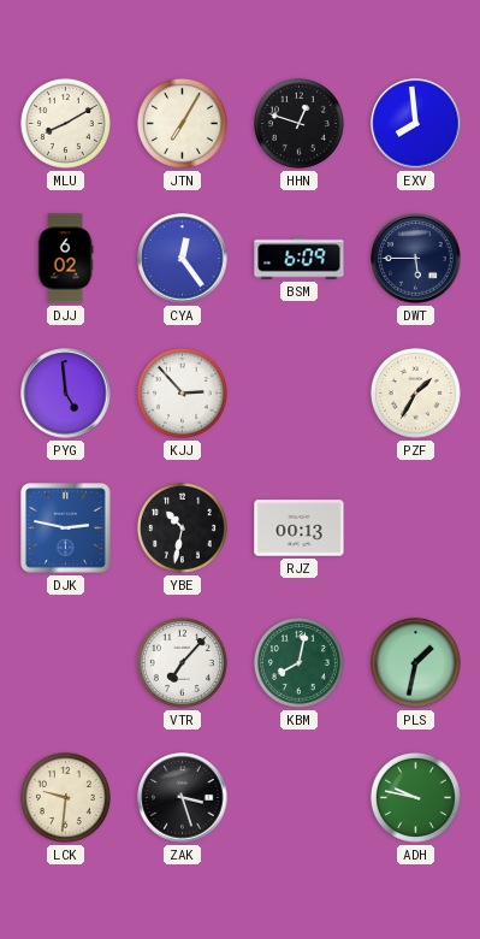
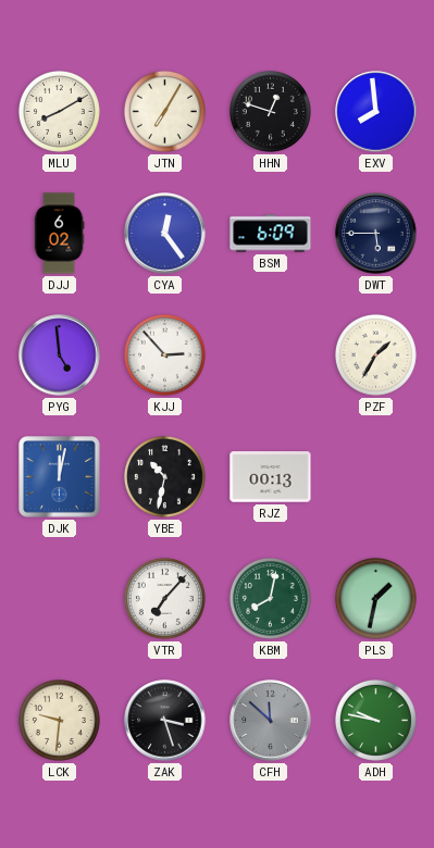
DJK: 2:47 -> 12:02 (60, 477)
CFH: none -> 11:52 (271, 721)
